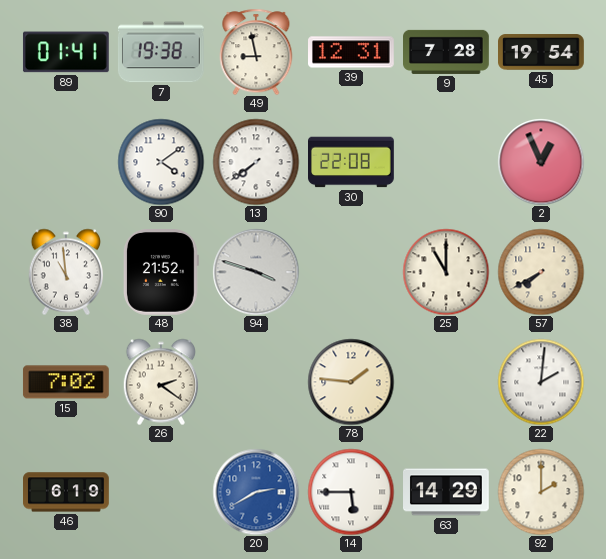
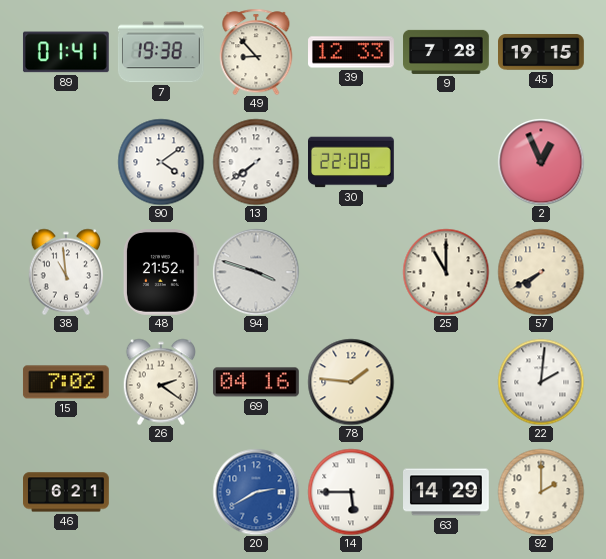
49: 8:58 -> 8:53 (256, 52)
39: 12:31 -> 12:33 (352, 52)
45: 19:54 -> 19:15 (542, 52)
69: none -> 04:16 (257, 382)
46: 6:19 -> 6:21 (67, 492)
